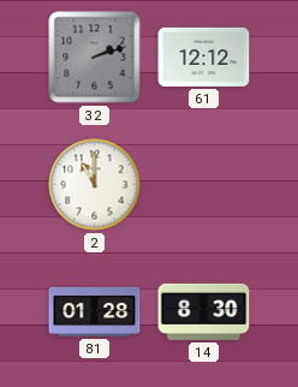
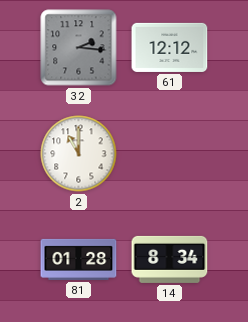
32: 2:12 -> 2:16 (79, 48)
14: 8:30 -> 8:34 (170, 259)
